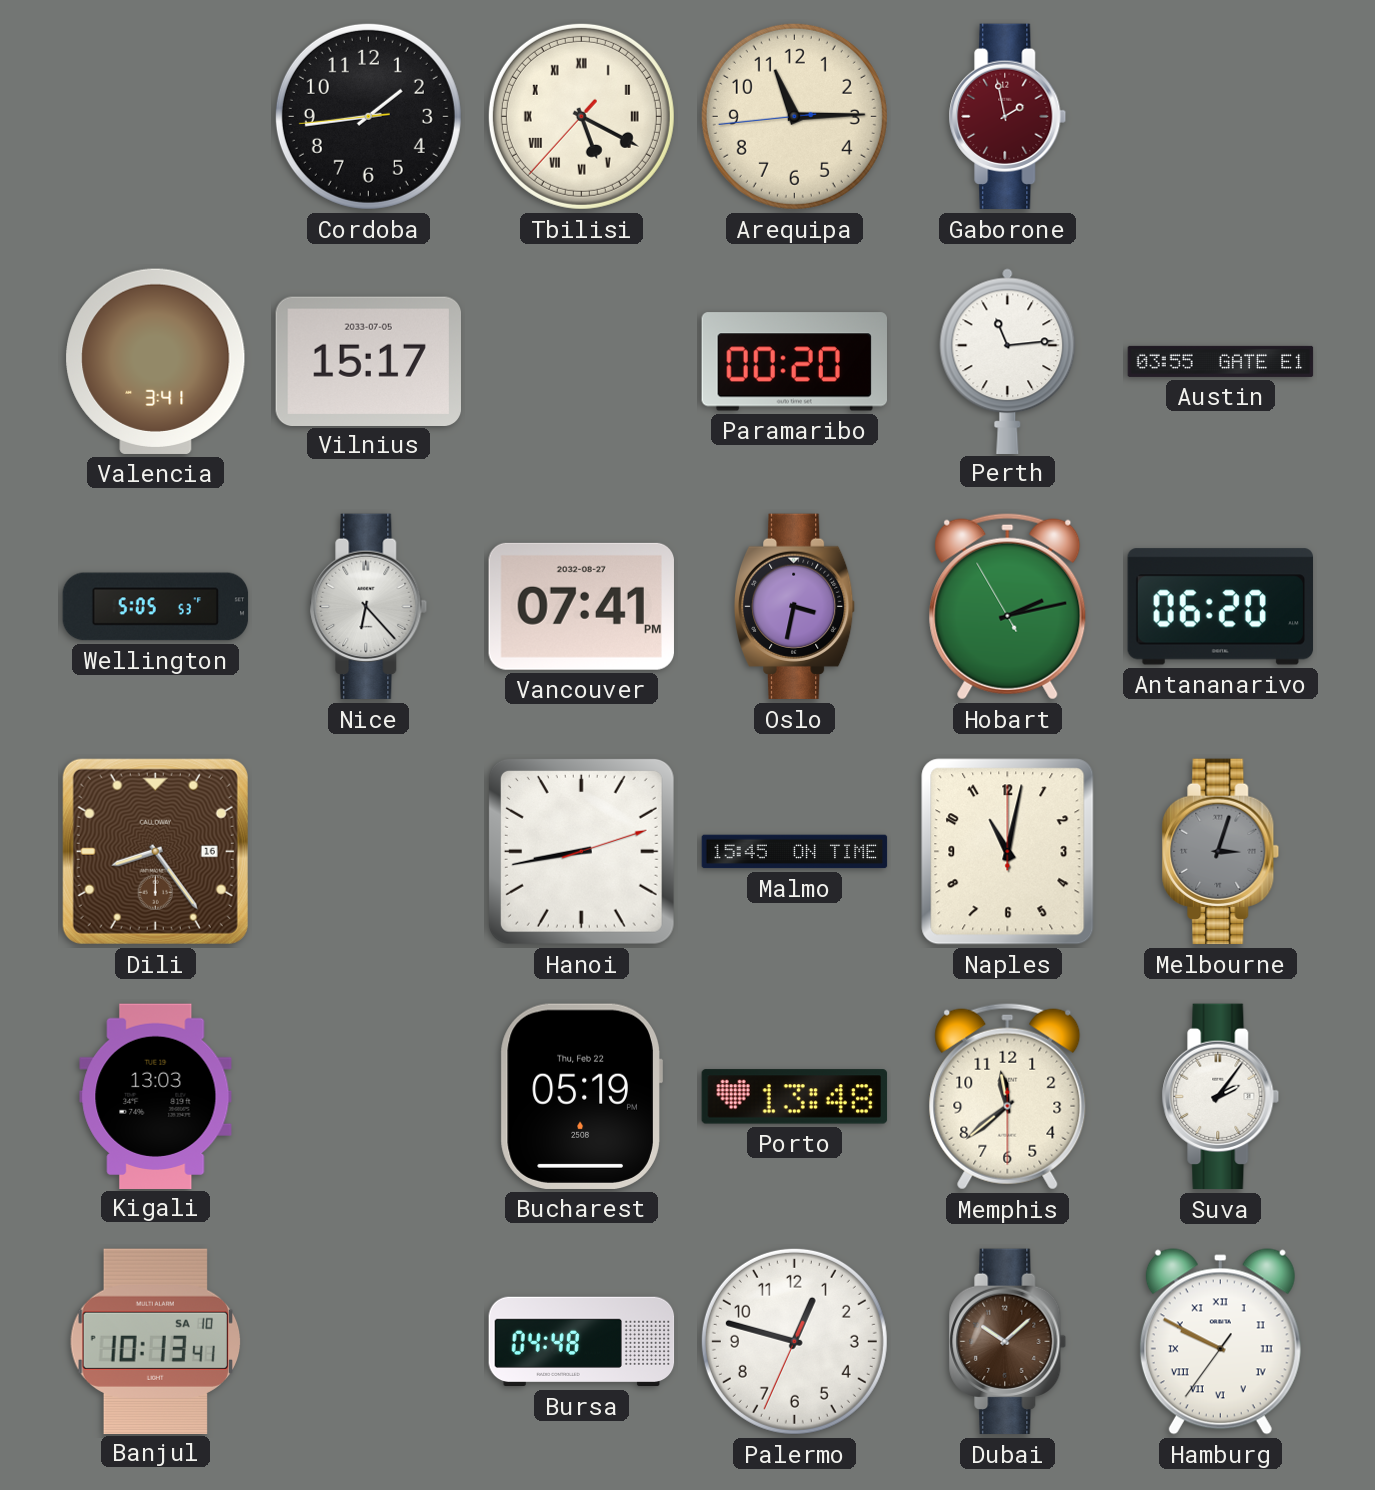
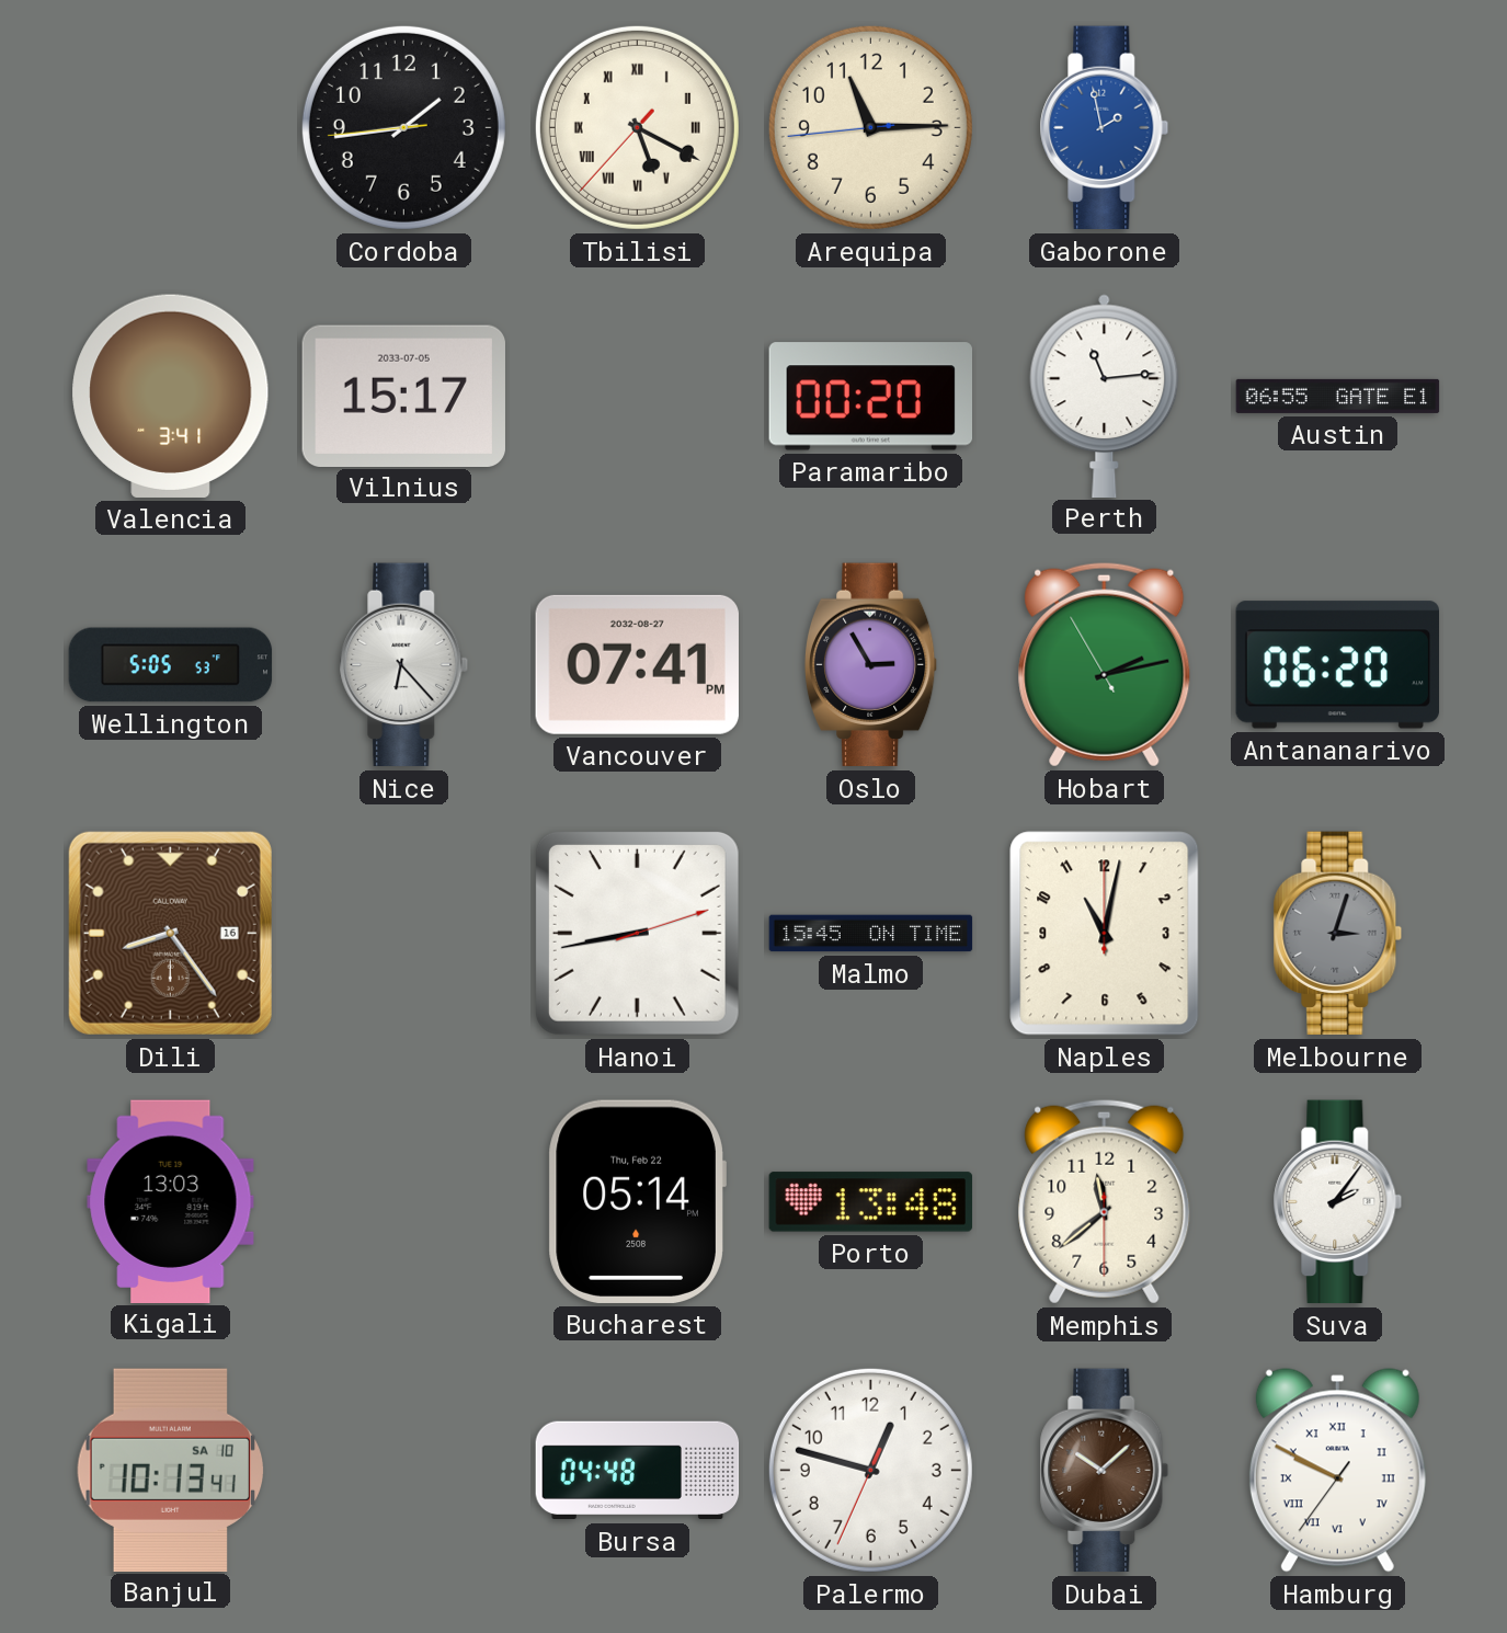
Gaborone dial: burgundy -> blue (1105, 128)
Austin: 03:55 -> 06:55 (1338, 396)
Oslo: 3:32 -> 2:55 (871, 665)
Bucharest: 05:19 -> 05:14 (637, 1201)
